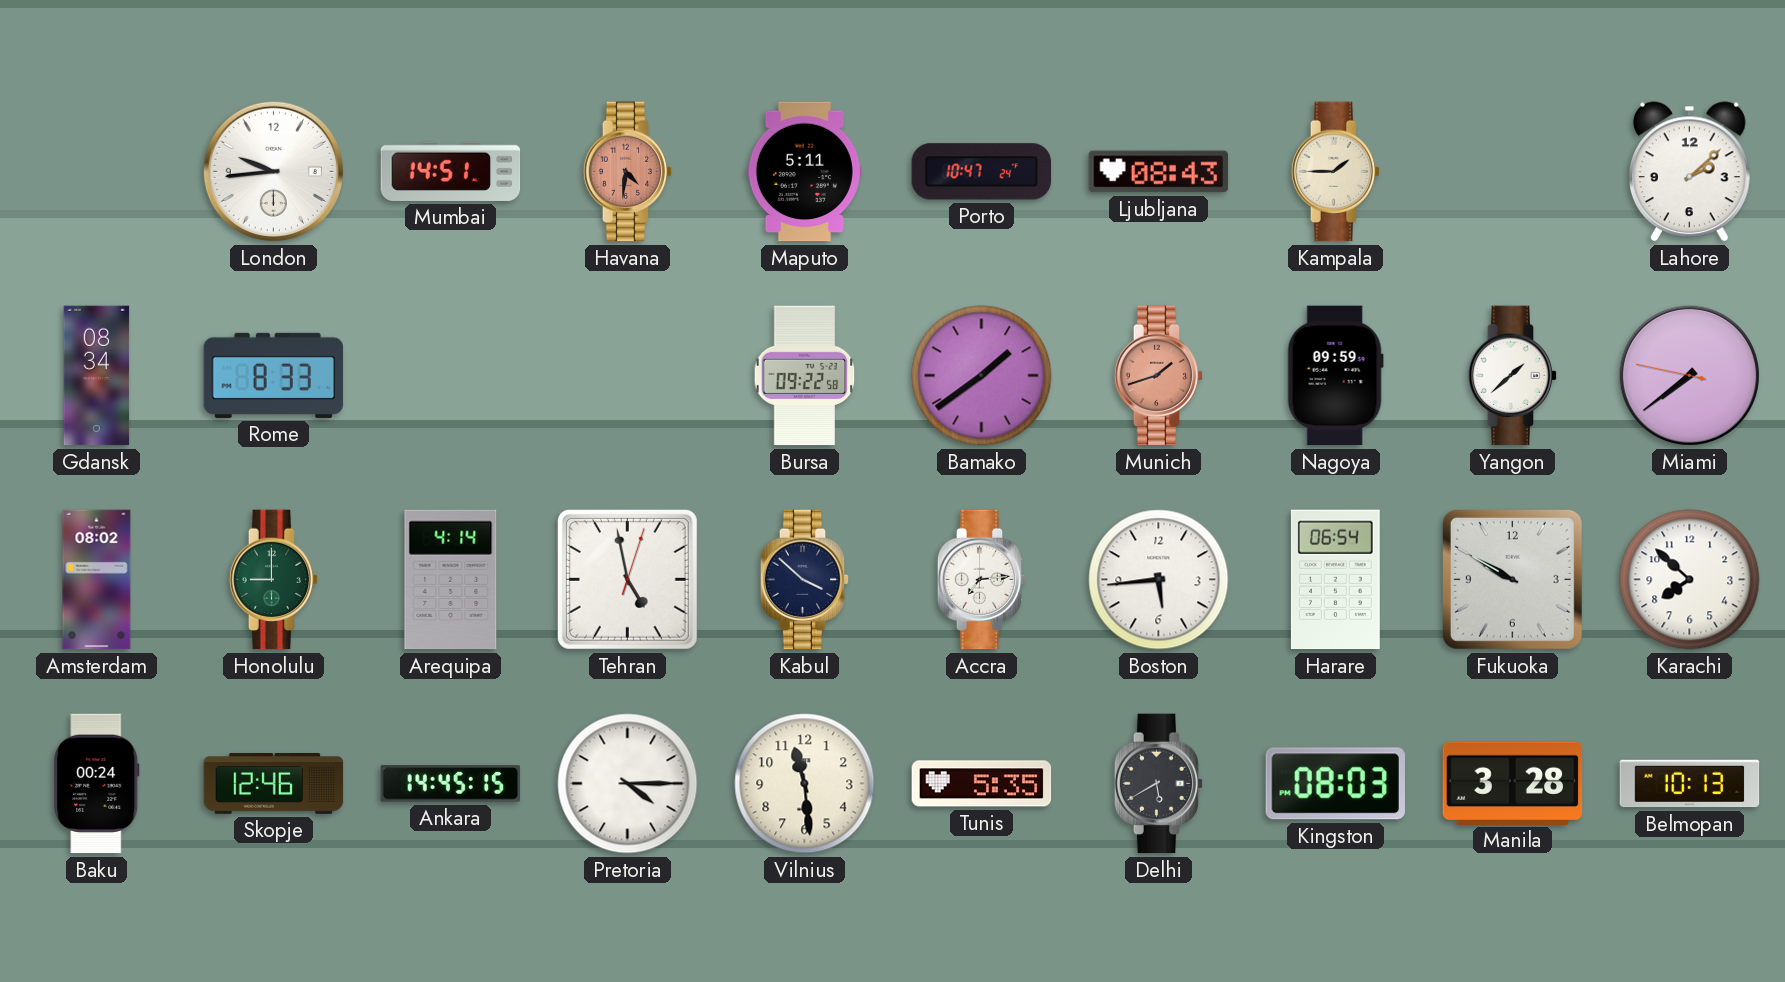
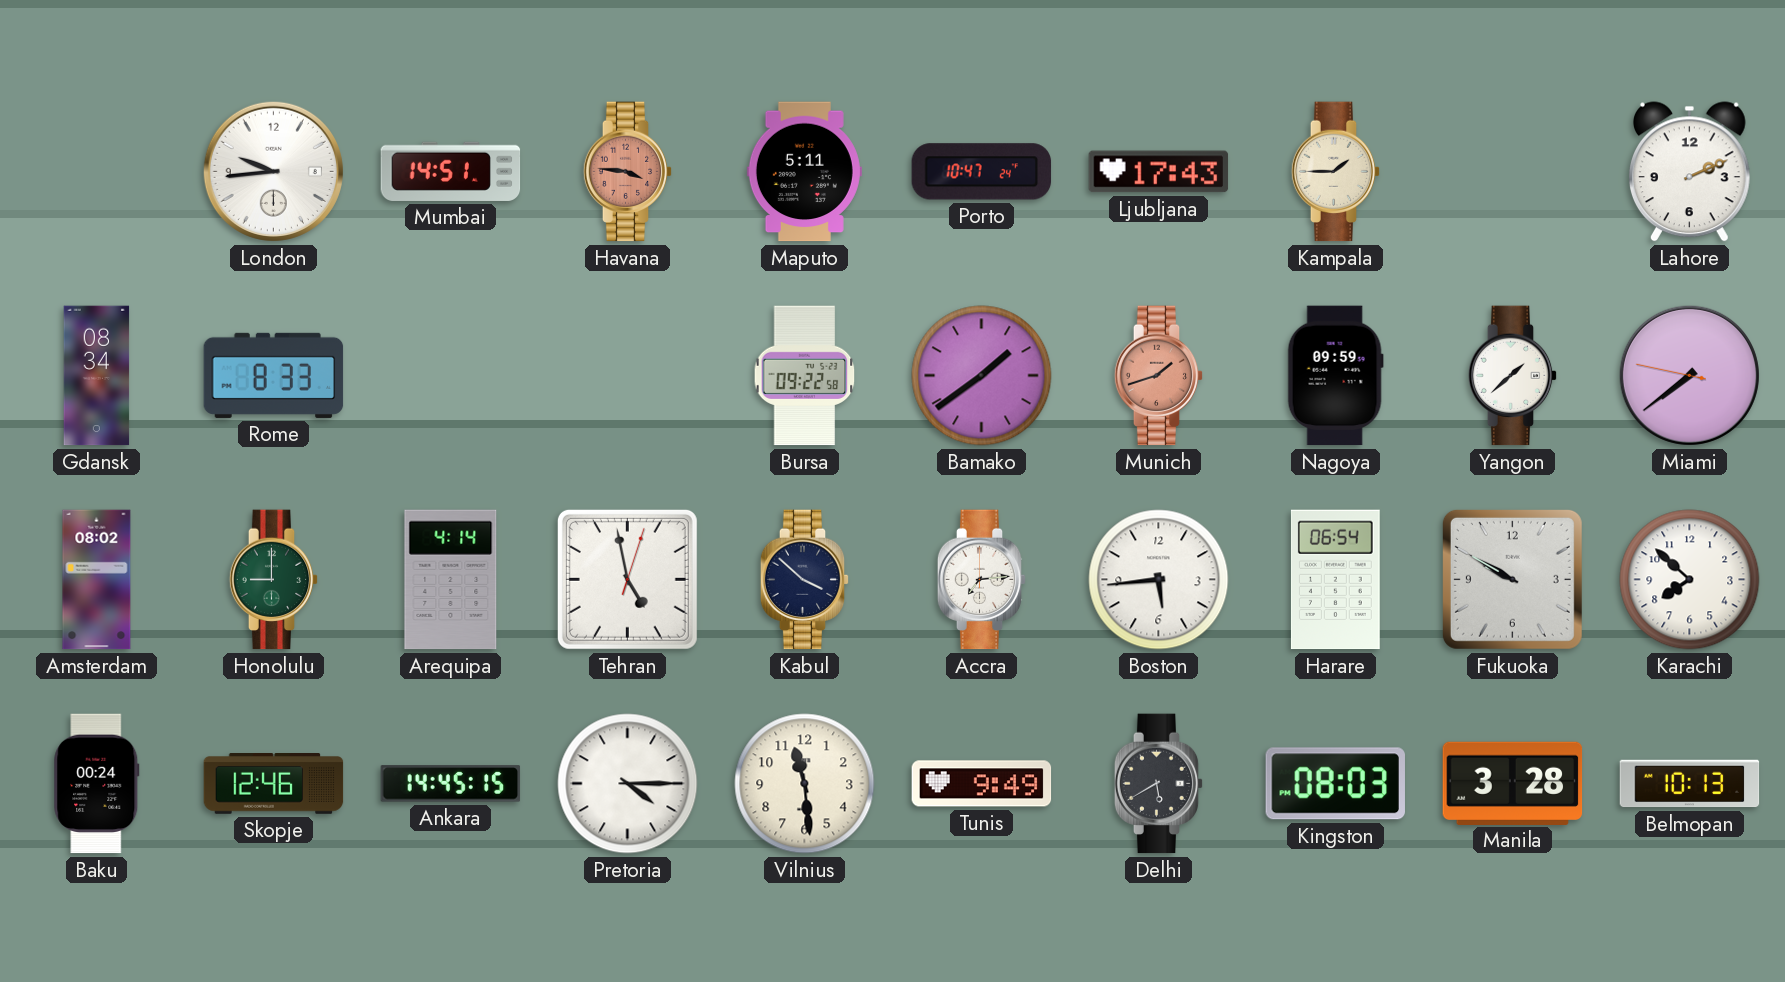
Havana: 4:31 -> 3:46 (628, 172)
Ljubljana: 08:43 -> 17:43 (1159, 172)
Lahore: 2:08 -> 2:11 (1689, 172)
Tunis: 5:35 -> 9:49 (982, 784)
